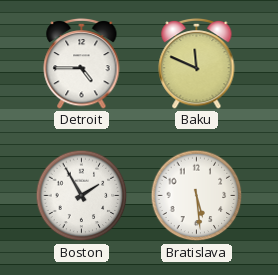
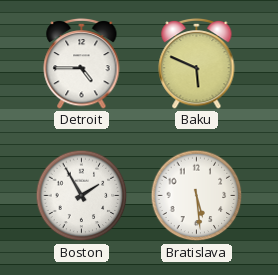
Baku: 11:49 -> 5:49 (197, 63)
